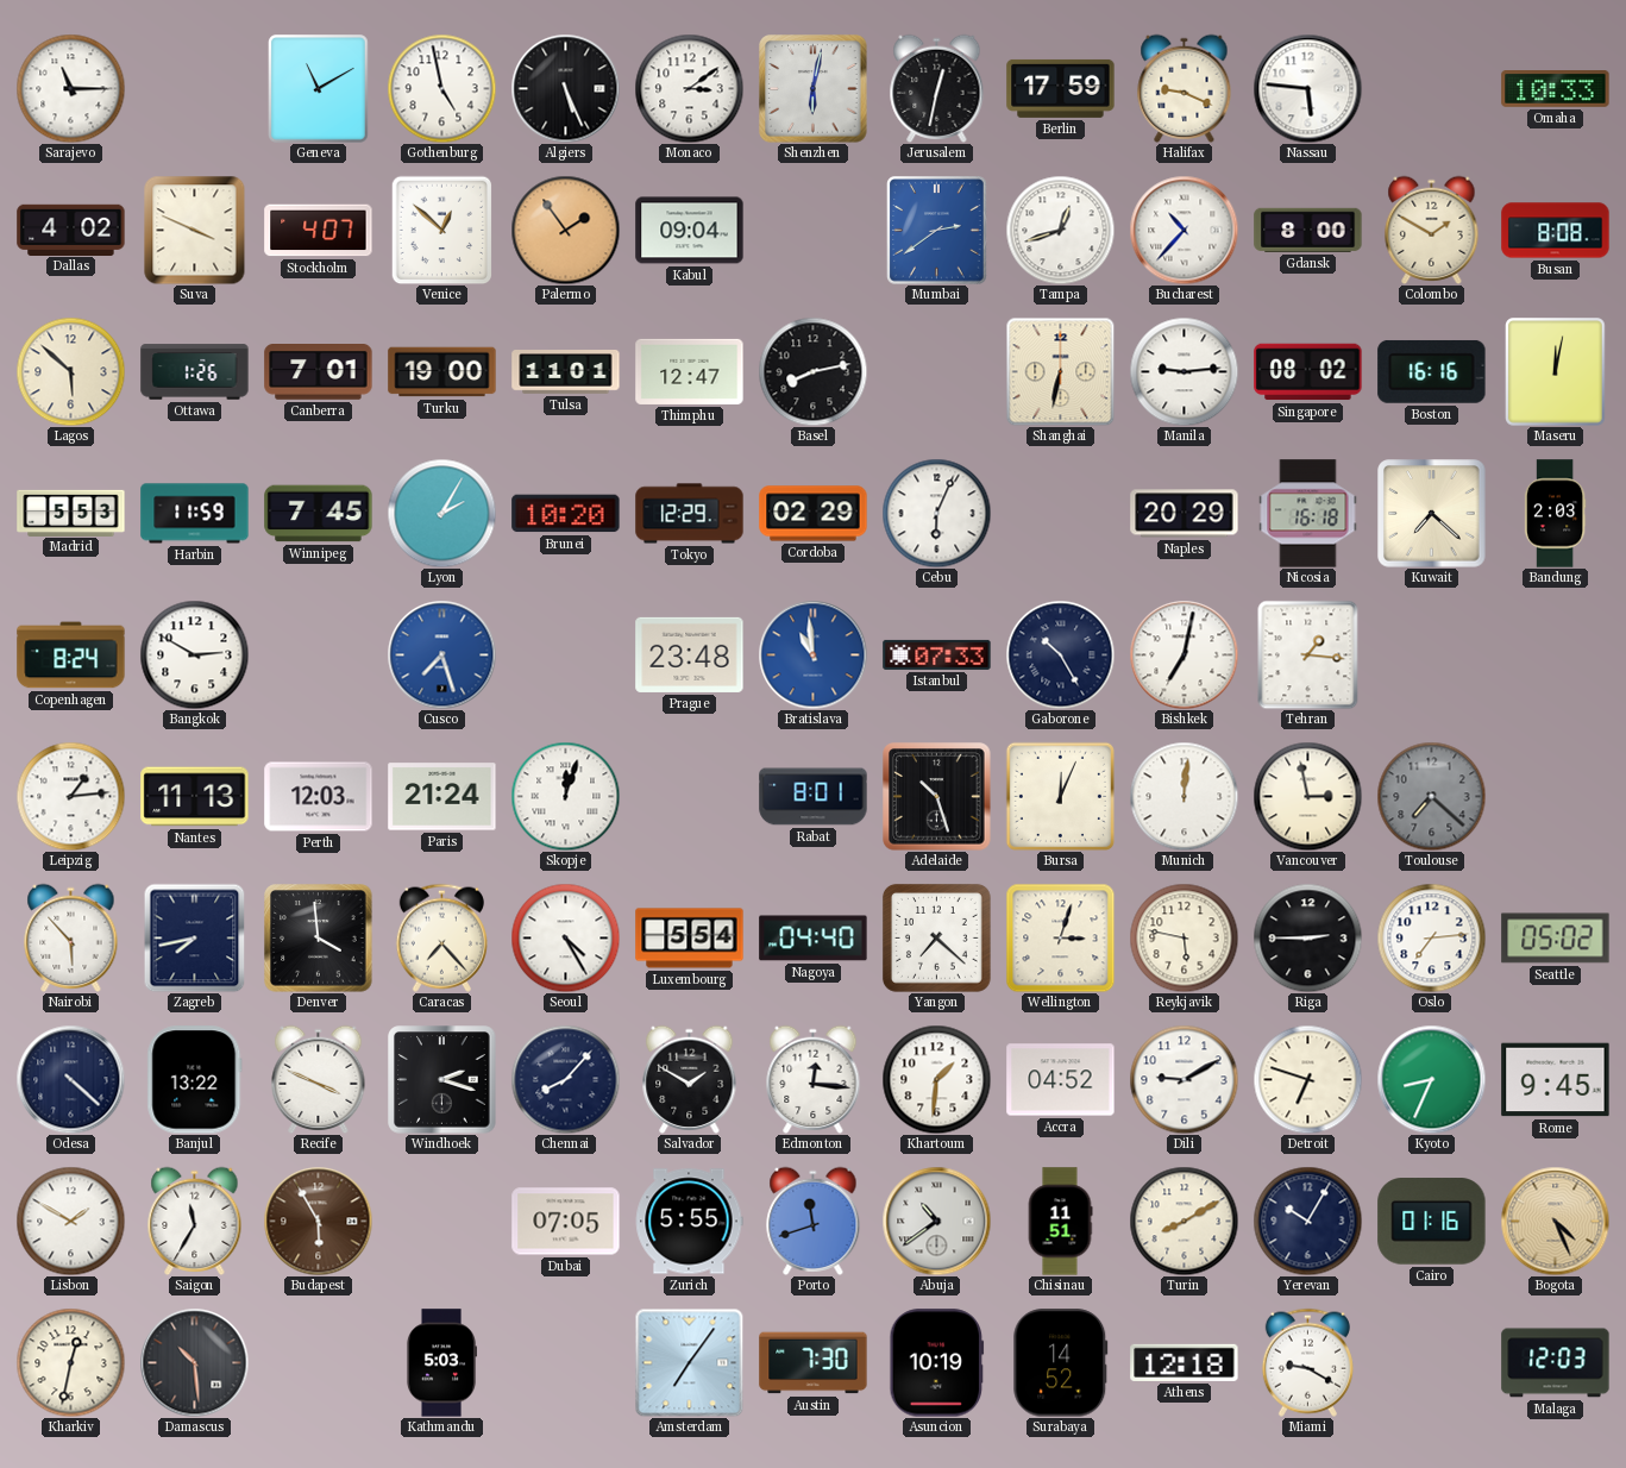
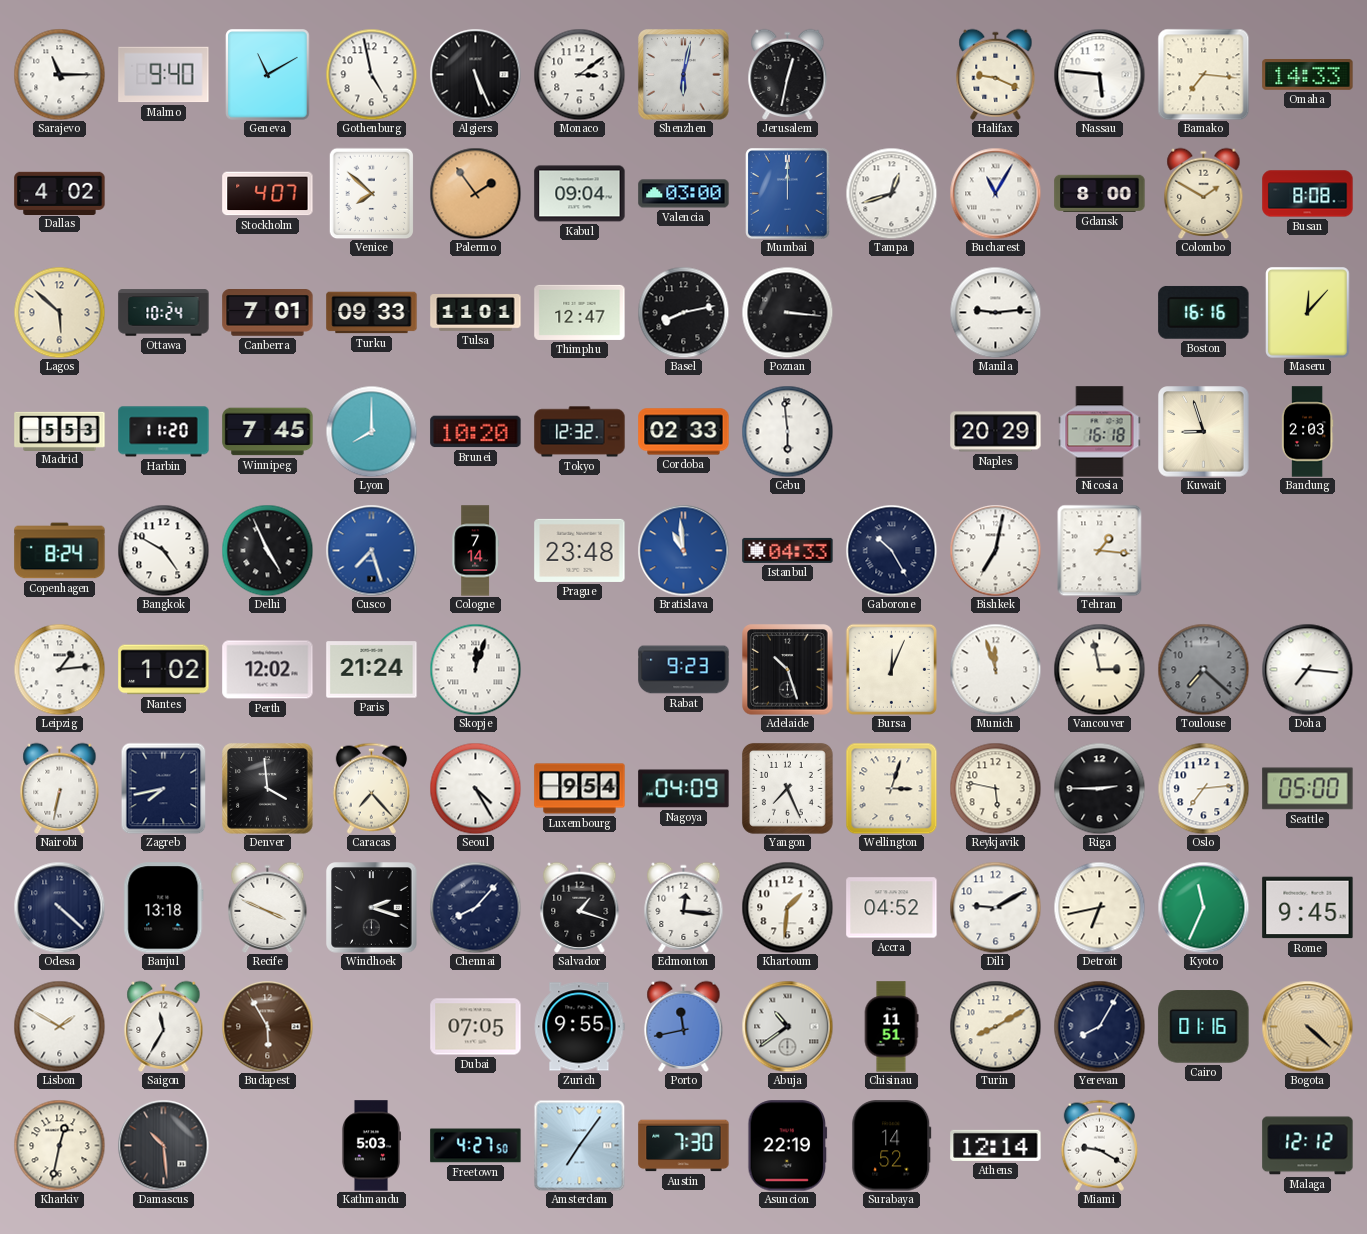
Malmo: none -> 9:40 (164, 75)
Berlin: 17:59 -> none (1061, 88)
Bamako: none -> 7:16 (1203, 74)
Omaha: 10:33 -> 14:33 (1308, 75)
Suva: 3:49 -> none (195, 230)
Venice: 12:52 -> 7:52 (372, 193)
Valencia: none -> 03:00 (684, 194)
Mumbai: 2:39 -> 12:00 (788, 194)
Bucharest: 10:37 -> 11:05 (995, 193)
Ottawa: 1:26 -> 10:24 (164, 313)
Turku: 19:00 -> 09:33 (372, 313)
Poznan: none -> 3:16 (787, 312)
Shanghai: 6:32 -> none (1060, 371)
Singapore: 08:02 -> none (1308, 372)
Maseru: 12:02 -> 12:07 (1308, 313)
Harbin: 11:59 -> 11:20 (164, 432)
Lyon: 2:05 -> 8:00 (371, 431)
Tokyo: 12:29 -> 12:32 (580, 432)
Cordoba: 02:29 -> 02:33 (684, 432)
Cebu: 6:04 -> 5:59 (787, 431)
Kuwait: 7:22 -> 8:57 (1204, 432)
Bangkok: 2:50 -> 4:50 (163, 550)
Delhi: none -> 4:56 (267, 550)
Cologne: none -> 7:14 (475, 551)
Istanbul: 07:33 -> 04:33 (788, 550)
Nantes: 11:13 -> 1:02 (164, 670)
Perth: 12:03 -> 12:02 (268, 670)
Rabat: 8:01 -> 9:23 (684, 670)
Munich: 12:01 -> 11:57 (995, 669)
Doha: none -> 7:16 (1307, 669)
Nairobi: 5:53 -> 6:32 (60, 788)
Luxembourg: 5:54 -> 9:54 (580, 789)
Nagoya: 04:40 -> 04:09 (684, 789)
Yangon: 7:22 -> 7:26 (787, 788)
Seattle: 05:02 -> 05:00 (1308, 789)
Banjul: 13:22 -> 13:18 (164, 908)
Salvador: 1:50 -> 1:18 (580, 907)
Detroit: 6:48 -> 6:43 (1099, 907)
Kyoto: 8:34 -> 11:34 (1203, 907)
Zurich: 5:55 -> 9:55 (579, 1027)
Porto: 11:42 -> 11:43 (684, 1026)
Yerevan: 10:05 -> 8:05 (1099, 1026)
Bogota: 4:26 -> 4:22 (1307, 1026)
Freetown: none -> 4:27 (476, 1146)
Asuncion: 10:19 -> 22:19 (788, 1146)
Athens: 12:18 -> 12:14 (996, 1145)
Malaga: 12:03 -> 12:12 (1308, 1146)
